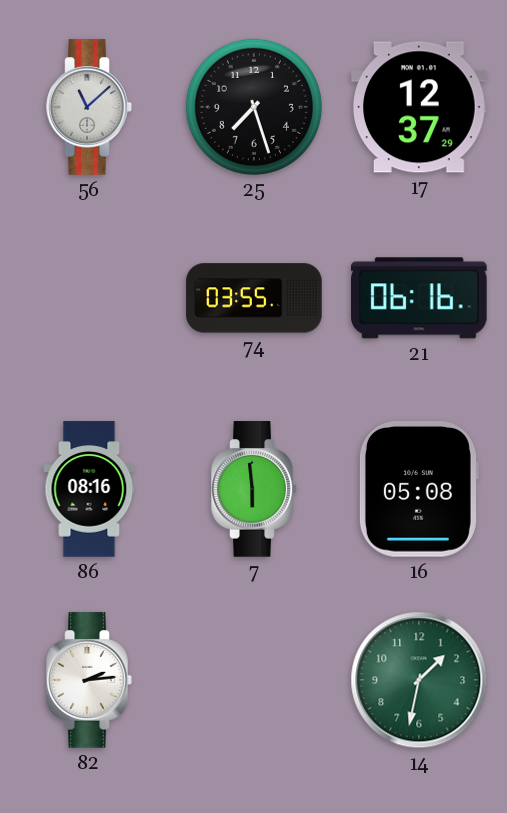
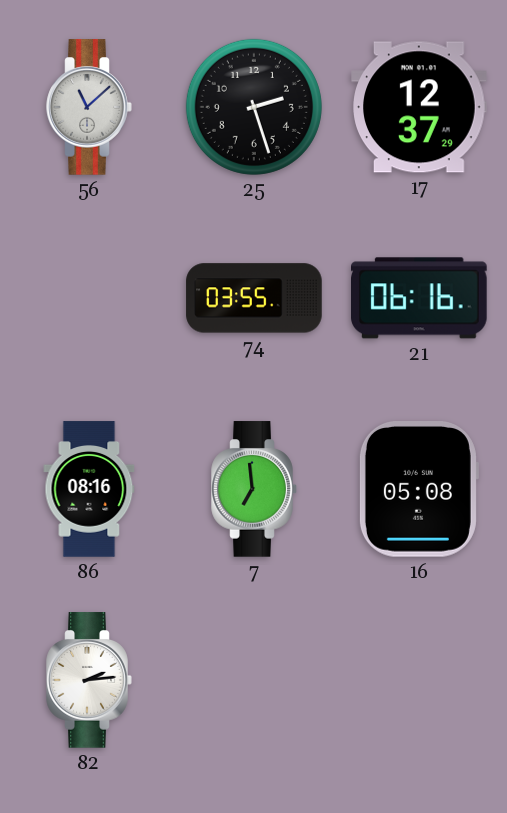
25: 7:27 -> 2:27 (254, 107)
7: 5:59 -> 6:59 (254, 489)
14: 1:32 -> none (419, 680)
